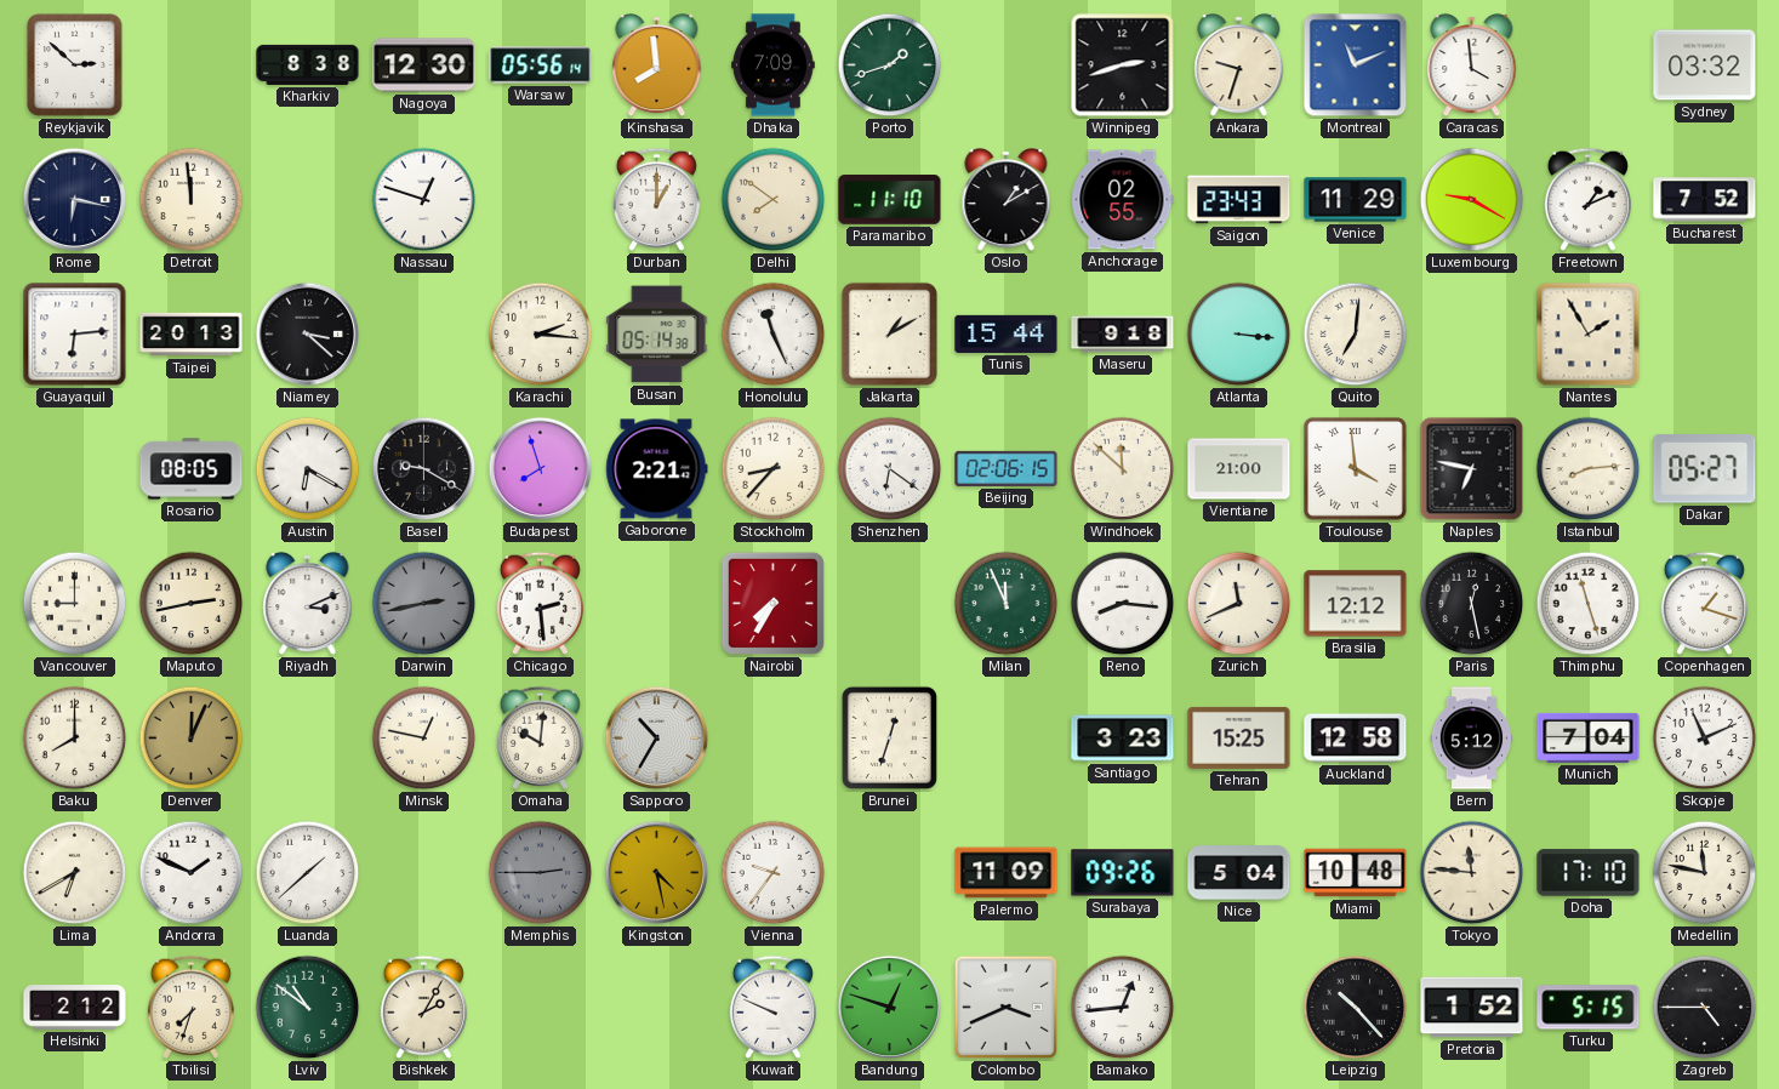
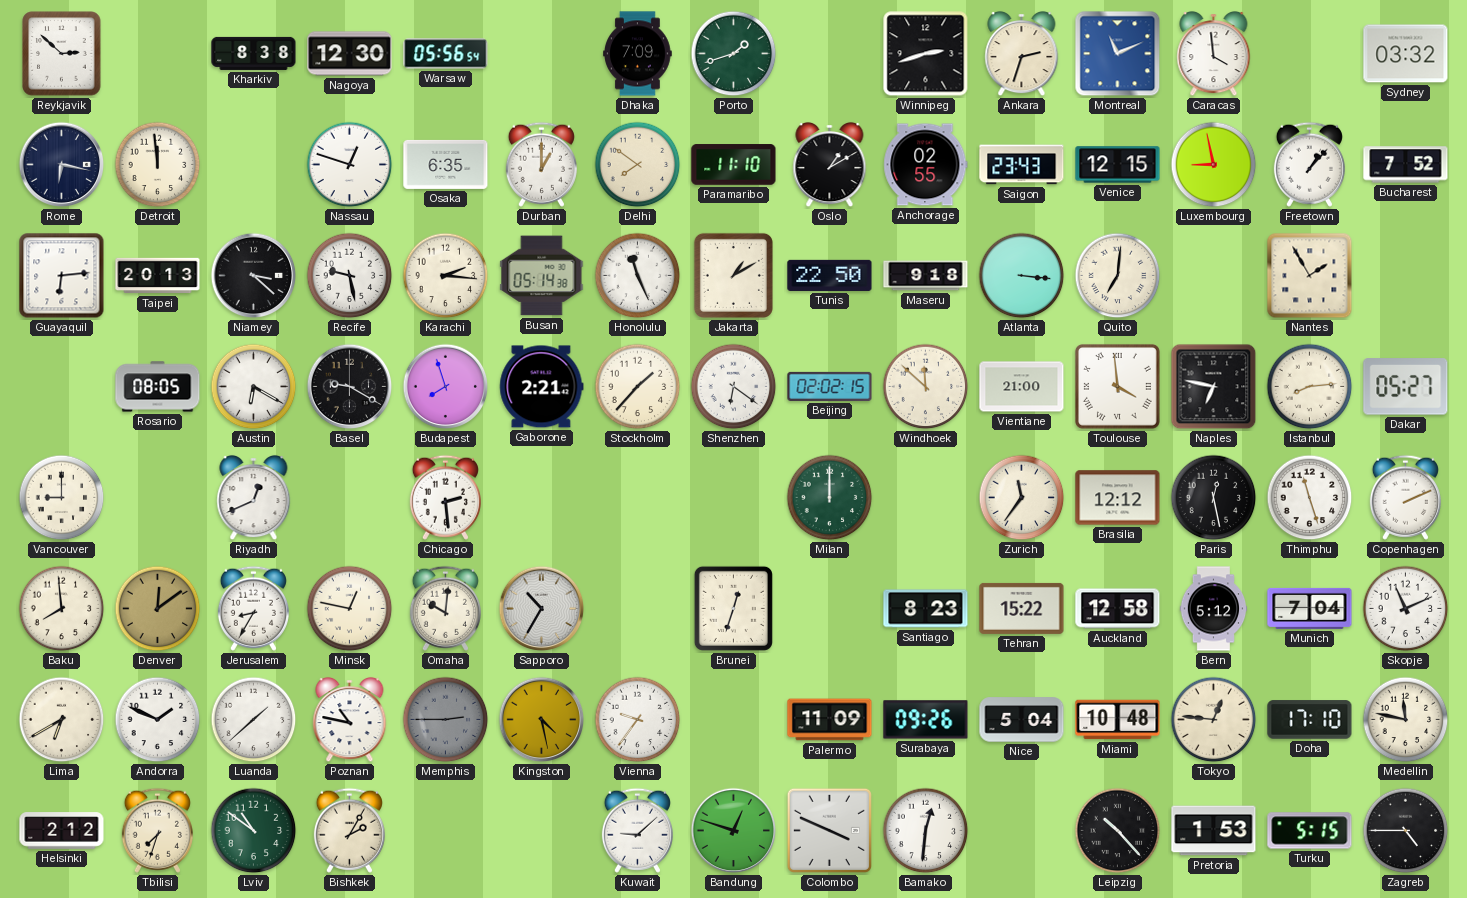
Warsaw: 05:56:14 -> 05:56:54 (446, 54)
Kinshasa: 7:59 -> none (657, 65)
Ankara: 9:33 -> 2:33 (1022, 54)
Osaka: none -> 6:35 (446, 164)
Venice: 11:29 -> 12:15 (1118, 165)
Luxembourg: 9:20 -> 8:58 (1214, 165)
Freetown: 1:11 -> 1:07 (1309, 164)
Recife: none -> 9:28 (350, 276)
Tunis: 15:44 -> 22:50 (830, 275)
Stockholm: 8:37 -> 1:37 (638, 387)
Beijing: 02:06 -> 02:02 (830, 386)
Maputo: 2:43 -> none (192, 604)
Riyadh: 3:11 -> 12:41 (254, 498)
Darwin: 2:43 -> none (424, 604)
Nairobi: 7:35 -> none (772, 603)
Milan: 11:56 -> 12:00 (830, 498)
Reno: 8:16 -> none (1123, 604)
Zurich: 11:41 -> 11:36 (1022, 498)
Copenhagen: 1:18 -> 2:11 (1405, 497)
Baku: 8:00 -> 7:59 (62, 609)
Denver: 12:04 -> 12:09 (158, 609)
Jerusalem: none -> 8:35 (253, 608)
Santiago: 3:23 -> 8:23 (926, 609)
Tehran: 15:25 -> 15:22 (1022, 608)
Poznan: none -> 10:47 (350, 720)
Tokyo: 11:46 -> 12:46 (1214, 720)
Kuwait: 9:49 -> 9:08 (637, 830)
Colombo: 3:41 -> 3:49 (829, 830)
Bamako: 12:44 -> 12:31 (926, 831)
Pretoria: 1:52 -> 1:53 (1214, 831)
